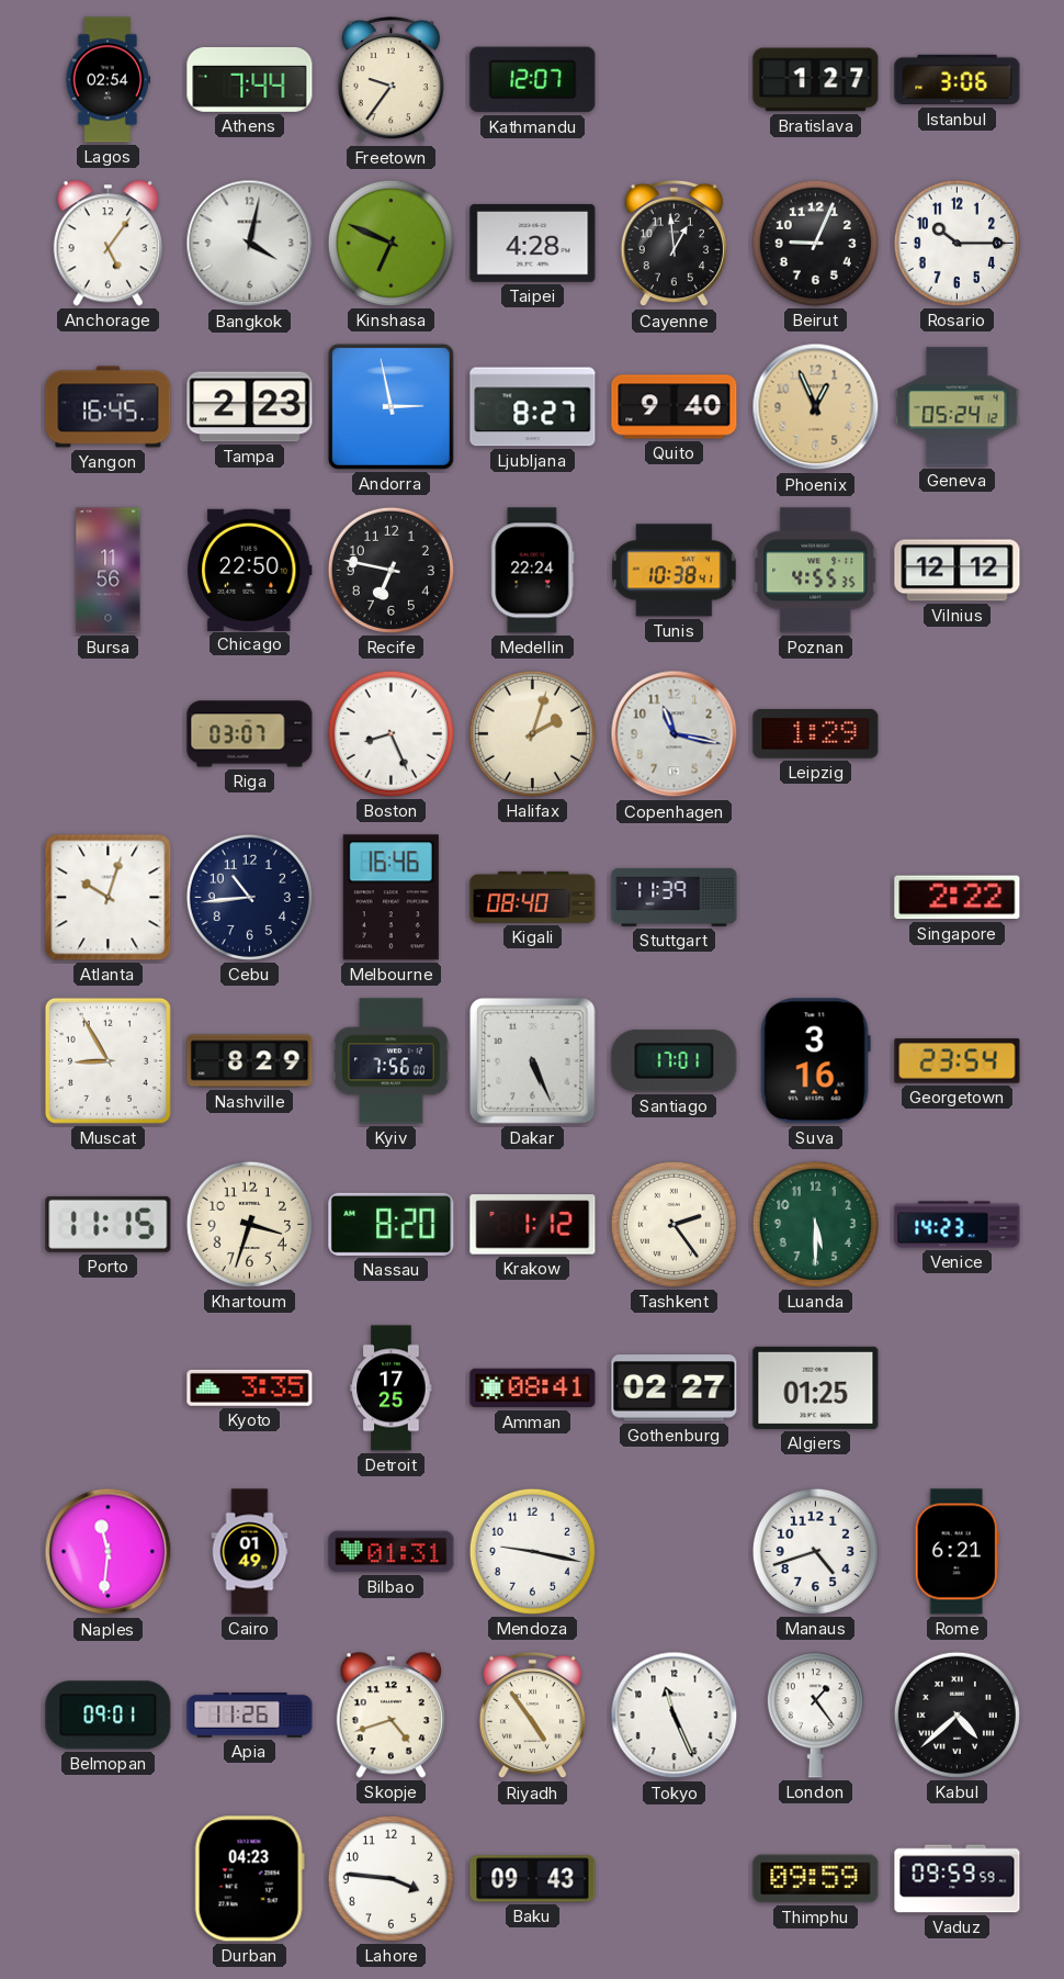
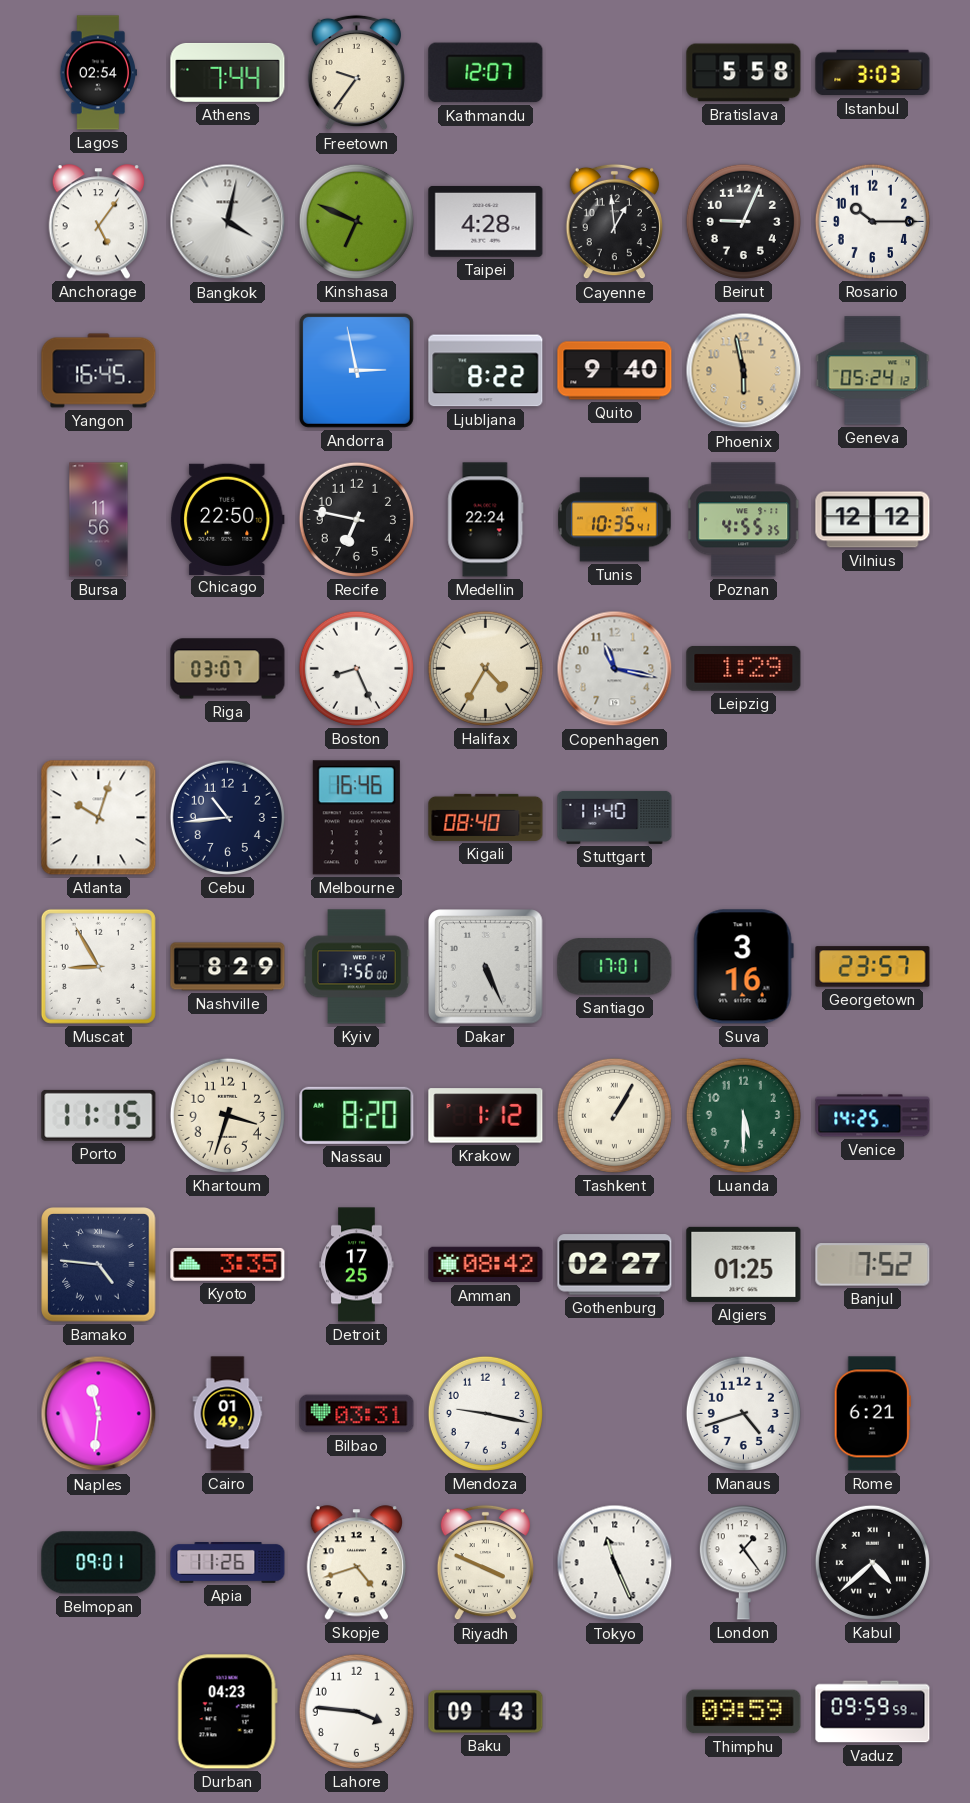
Bratislava: 1:27 -> 5:58 (744, 73)
Istanbul: 3:06 -> 3:03 (873, 73)
Tampa: 2:23 -> none (250, 407)
Ljubljana: 8:27 -> 8:22 (486, 371)
Phoenix: 12:56 -> 5:58 (744, 371)
Tunis: 10:38 -> 10:35 (615, 520)
Halifax: 2:03 -> 4:35 (485, 668)
Stuttgart: 11:39 -> 11:40 (615, 817)
Singapore: 2:22 -> none (958, 898)
Georgetown: 23:54 -> 23:57 (873, 967)
Tashkent: 2:24 -> 1:05 (614, 1115)
Venice: 14:23 -> 14:25 (873, 1116)
Bamako: none -> 4:46 (99, 1265)
Amman: 08:41 -> 08:42 (486, 1265)
Banjul: none -> 7:52 (873, 1265)
Bilbao: 01:31 -> 03:31 (357, 1414)
Riyadh: 4:54 -> 3:49 (485, 1563)
